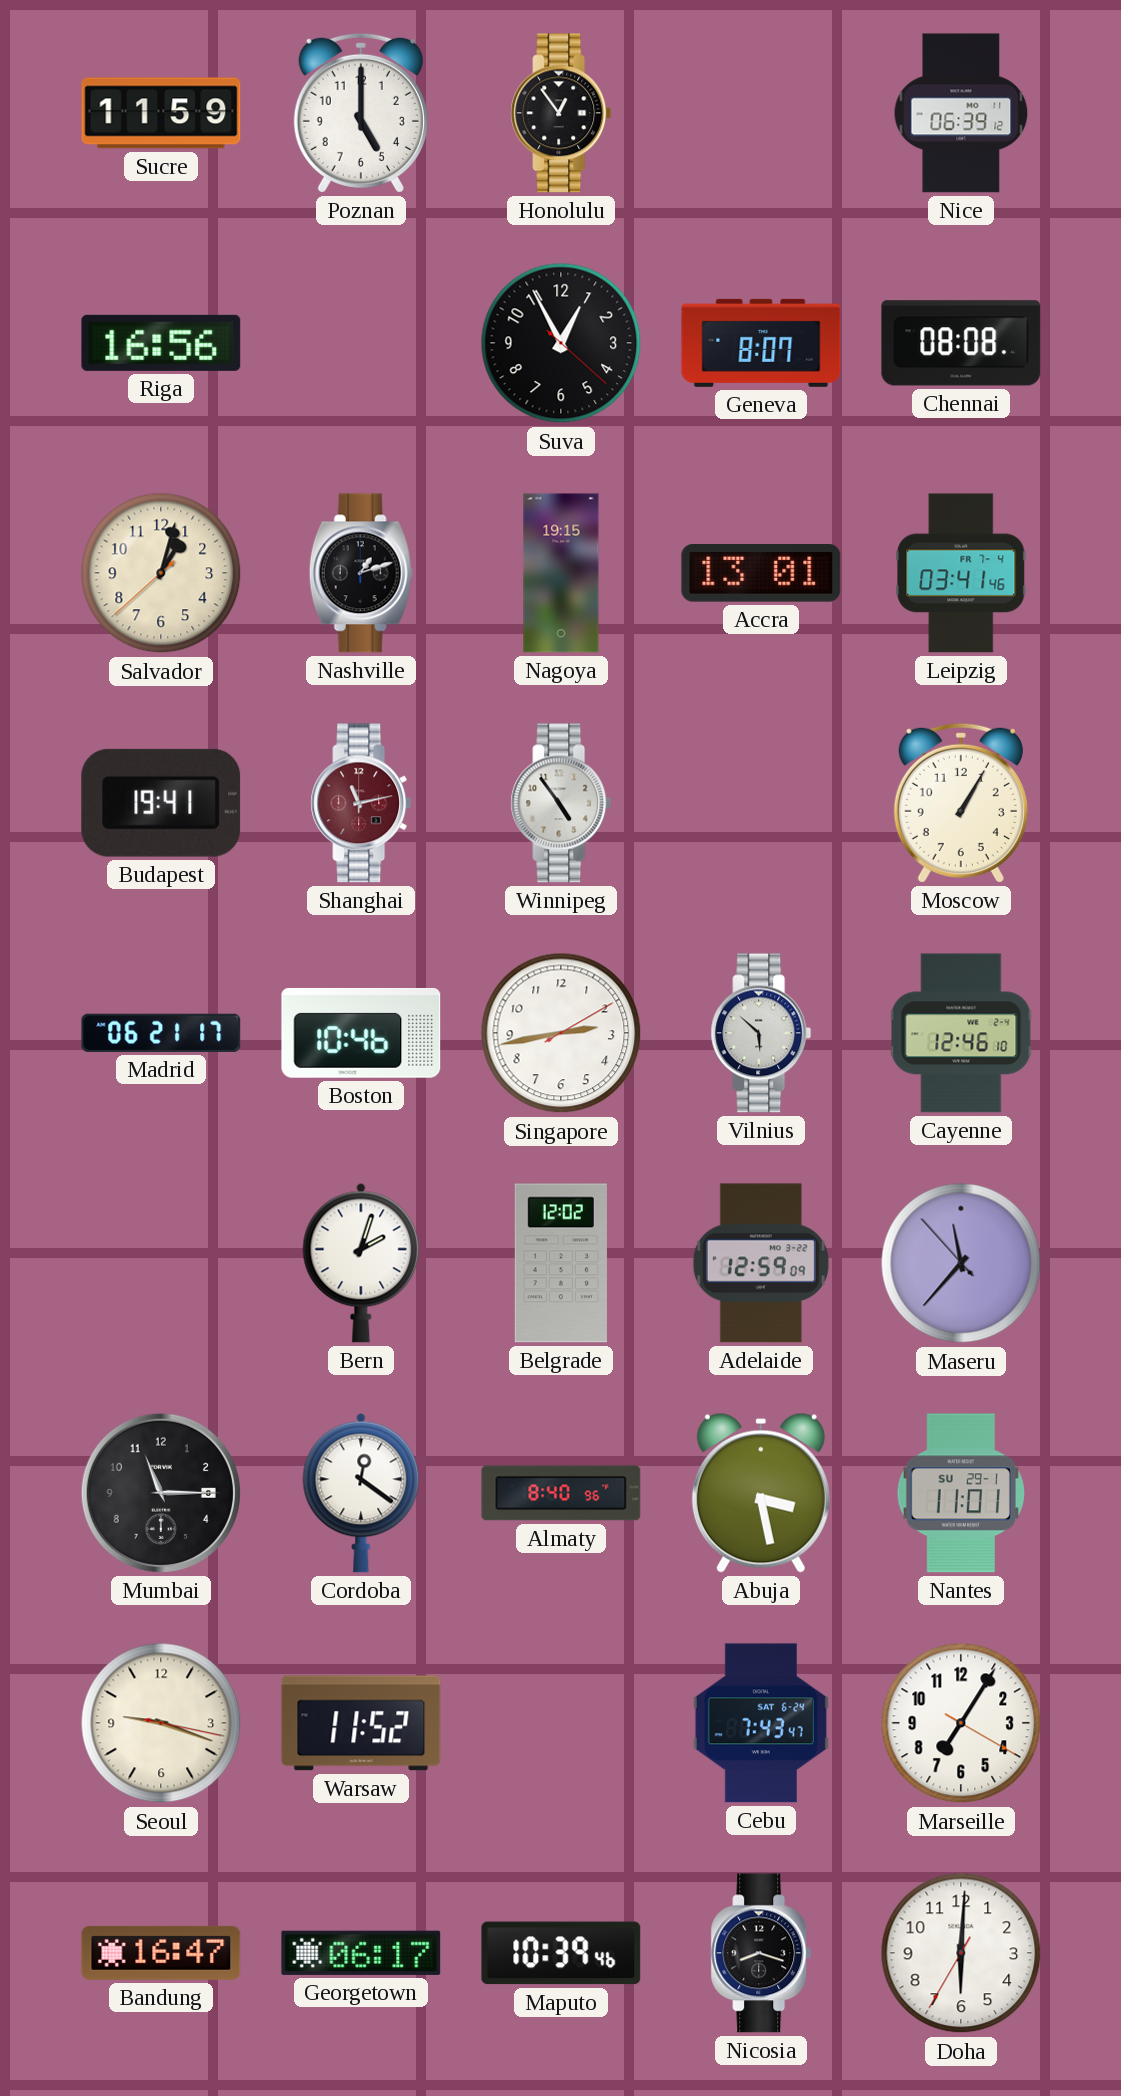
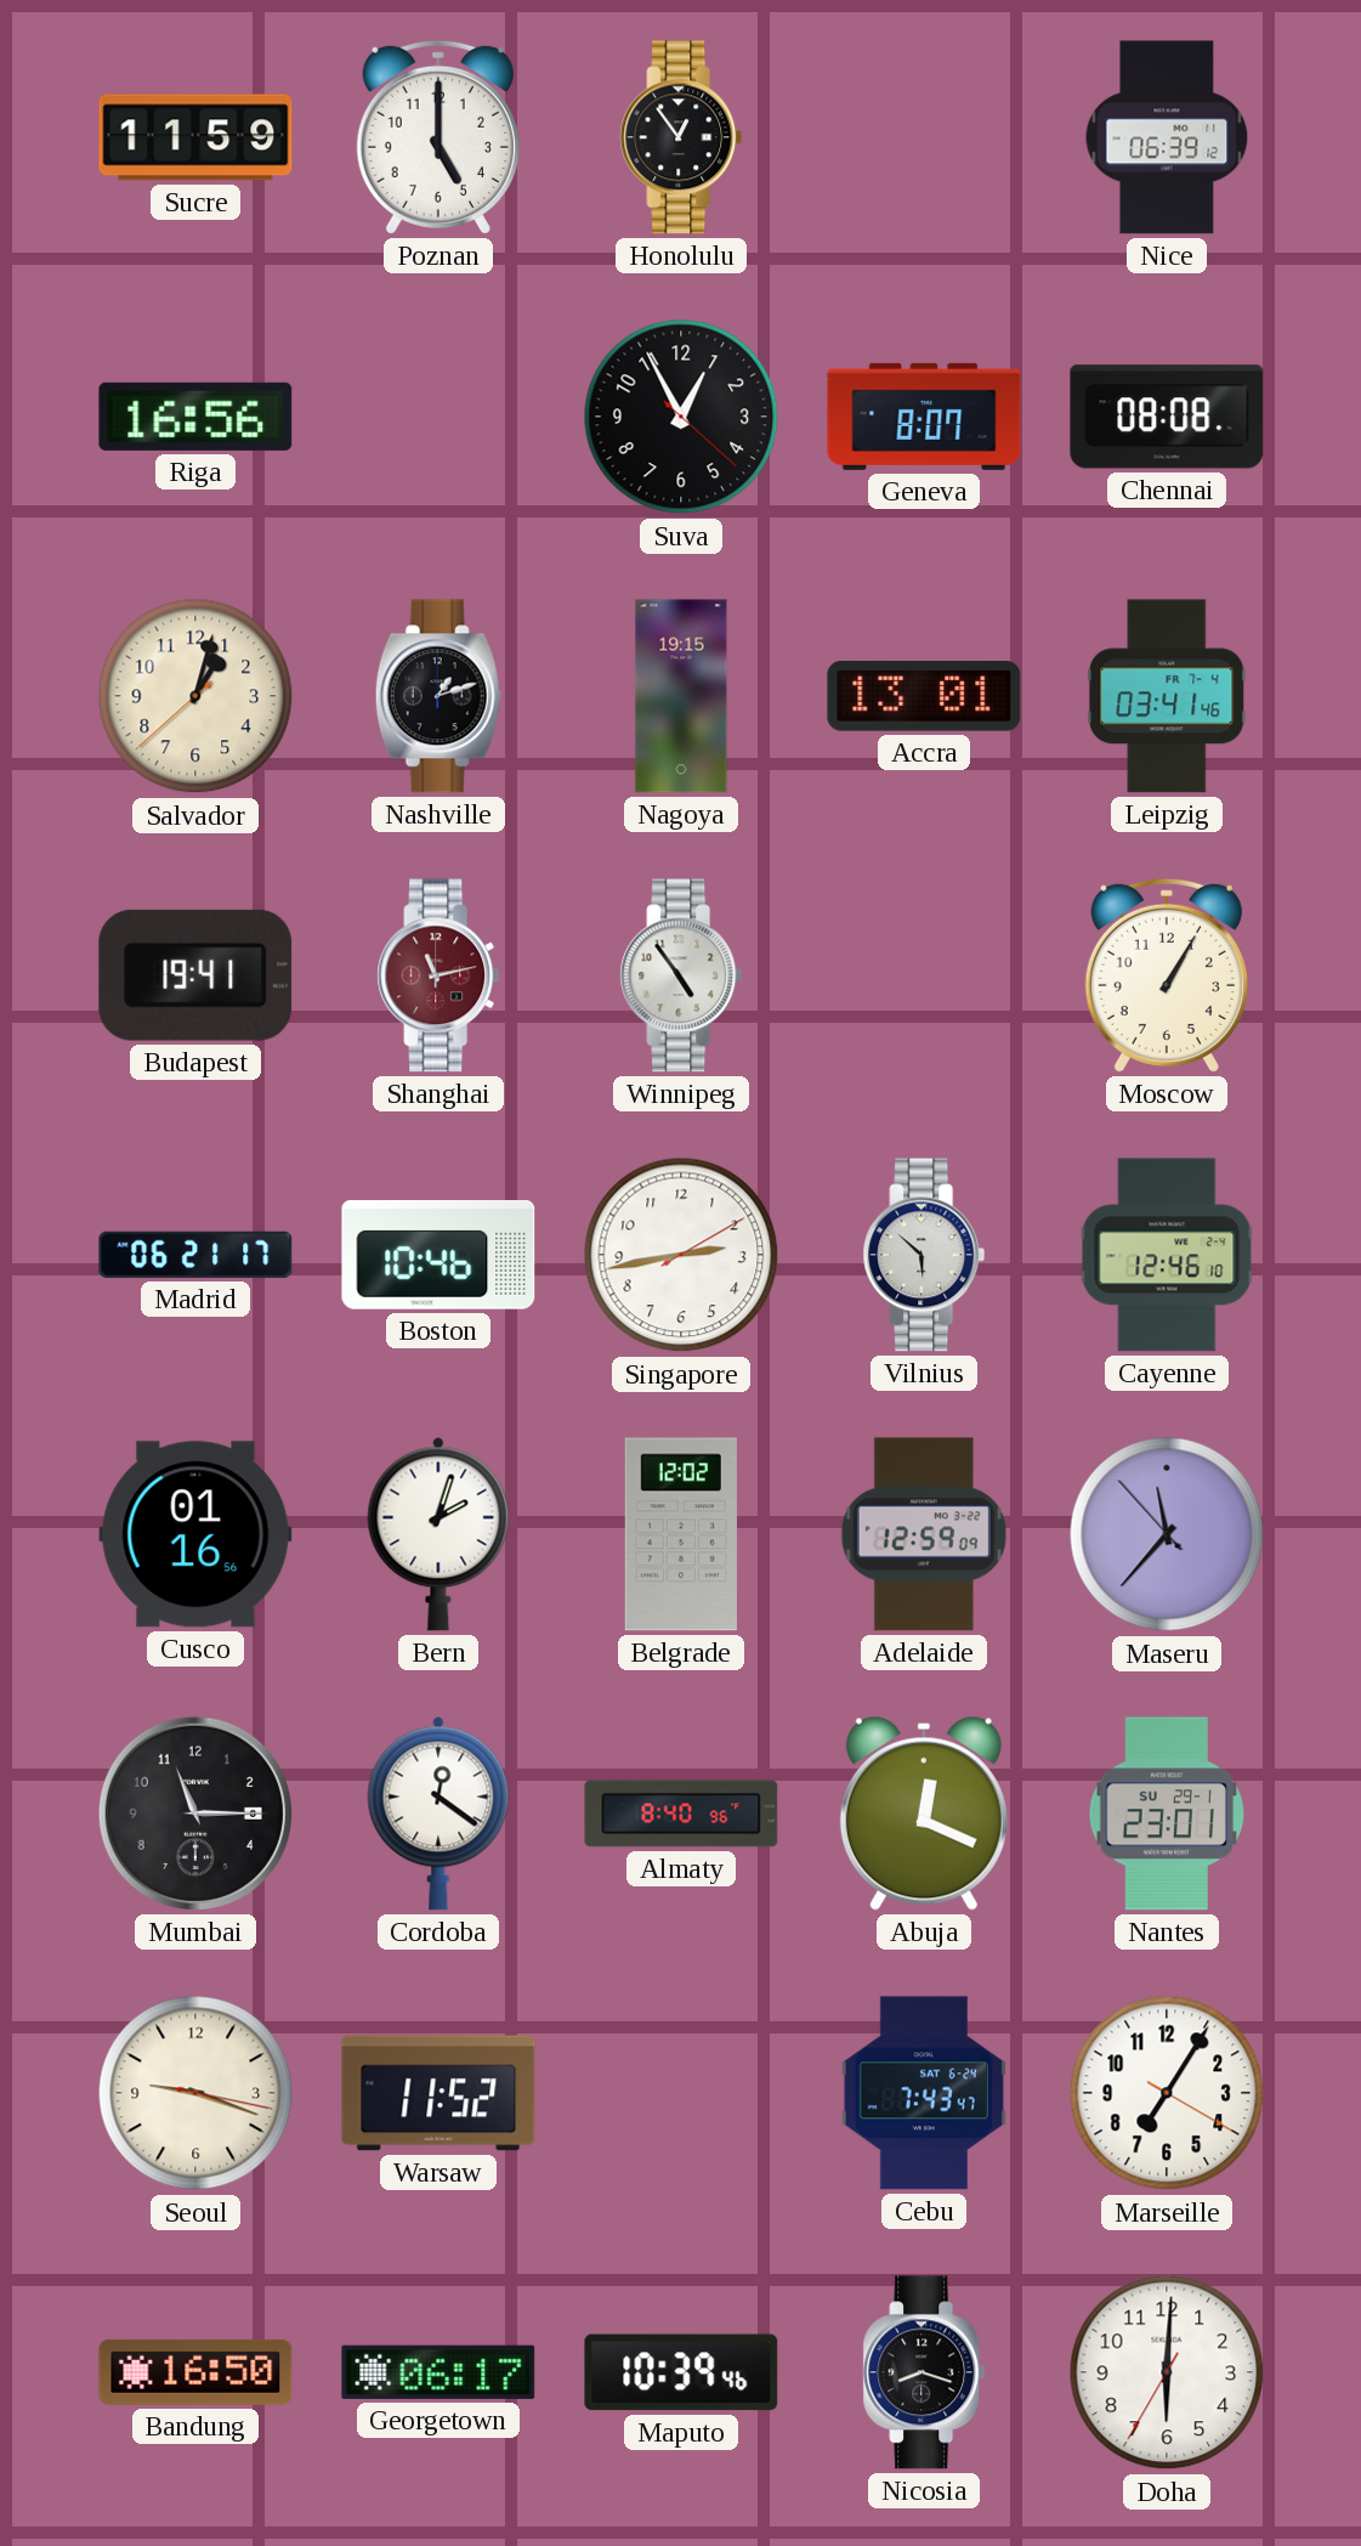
Cusco: none -> 01:16 (195, 1534)
Abuja: 3:28 -> 12:19 (924, 1814)
Nantes: 11:01 -> 23:01 (1167, 1814)
Bandung: 16:47 -> 16:50 (195, 2372)
